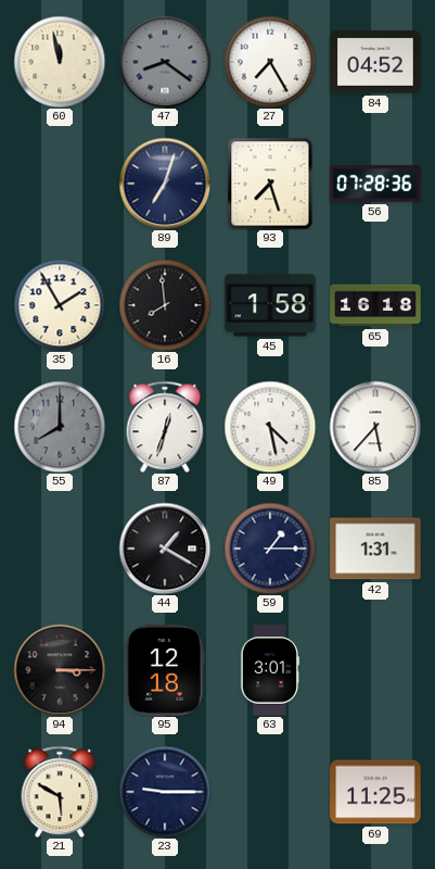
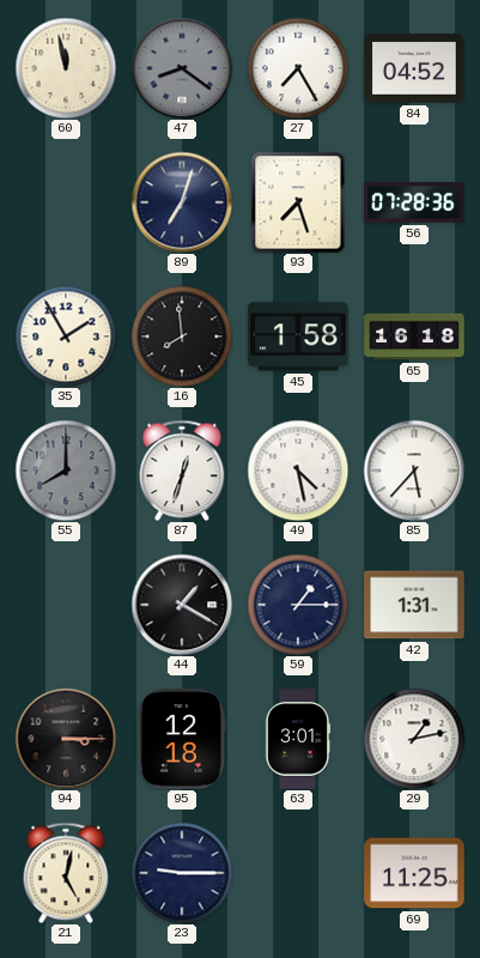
29: none -> 1:13 (414, 739)
21: 5:50 -> 5:02 (66, 873)
